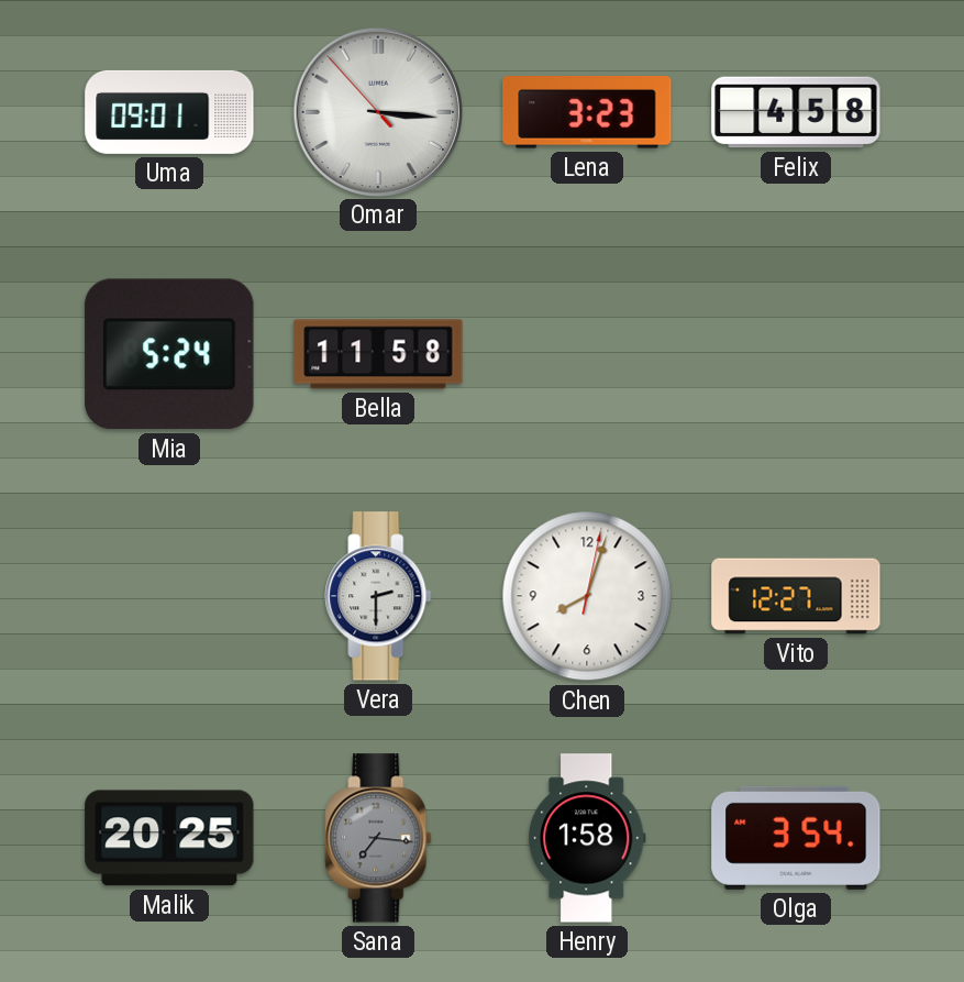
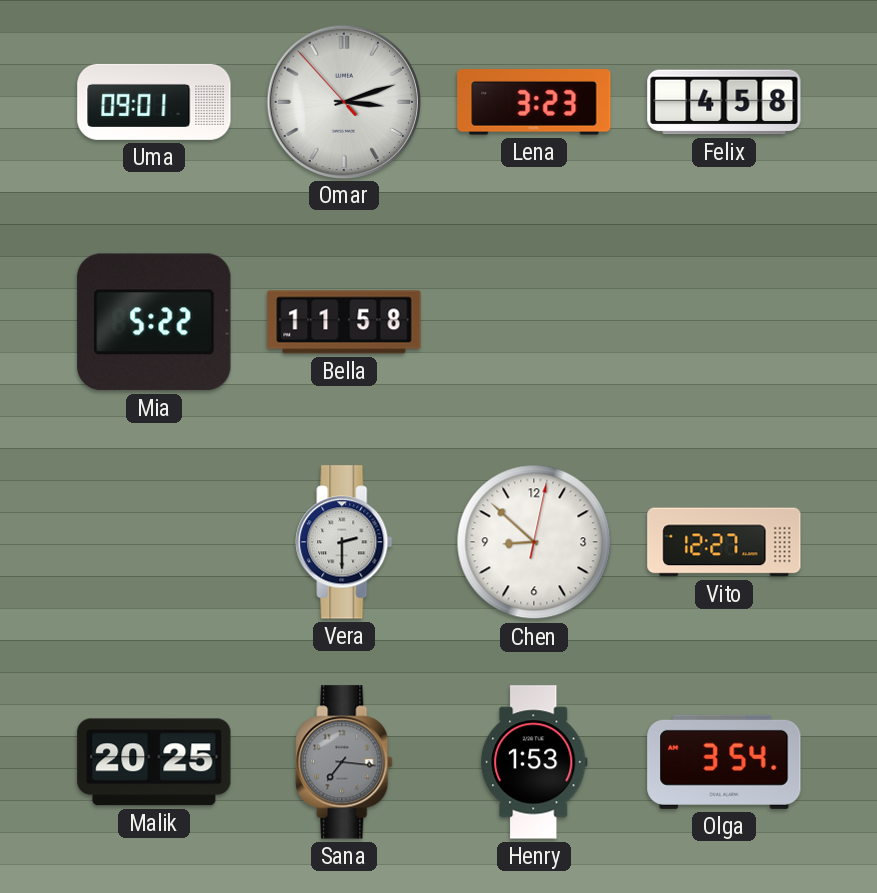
Omar: 3:15 -> 3:11 (343, 101)
Mia: 5:24 -> 5:22 (154, 322)
Chen: 8:03 -> 8:52 (534, 542)
Henry: 1:58 -> 1:53 (534, 762)
